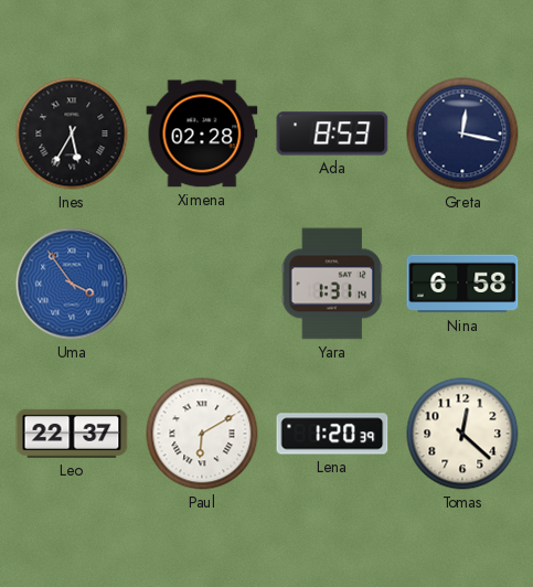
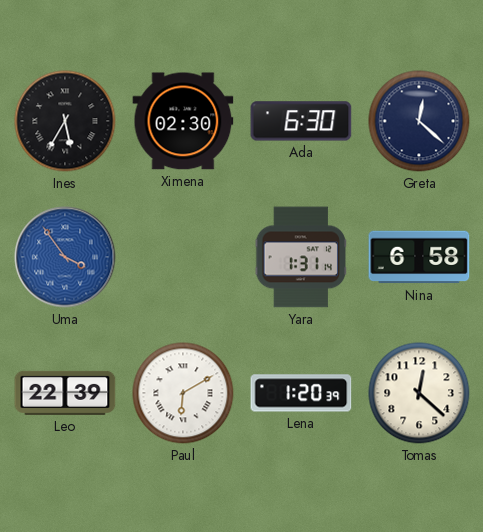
Ximena: 02:28 -> 02:30 (183, 121)
Ada: 8:53 -> 6:30 (301, 121)
Greta: 12:17 -> 12:22 (419, 121)
Leo: 22:37 -> 22:39 (65, 393)
